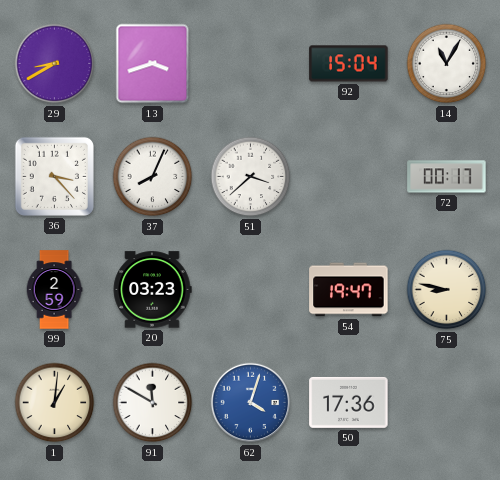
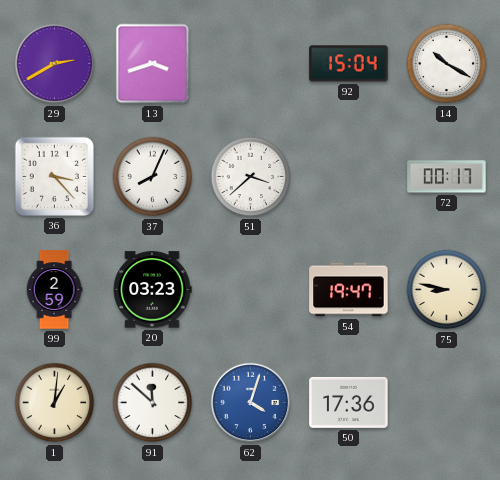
29: 8:40 -> 2:40 (55, 64)
14: 11:05 -> 10:20 (447, 64)
91: 11:50 -> 11:52 (153, 403)
